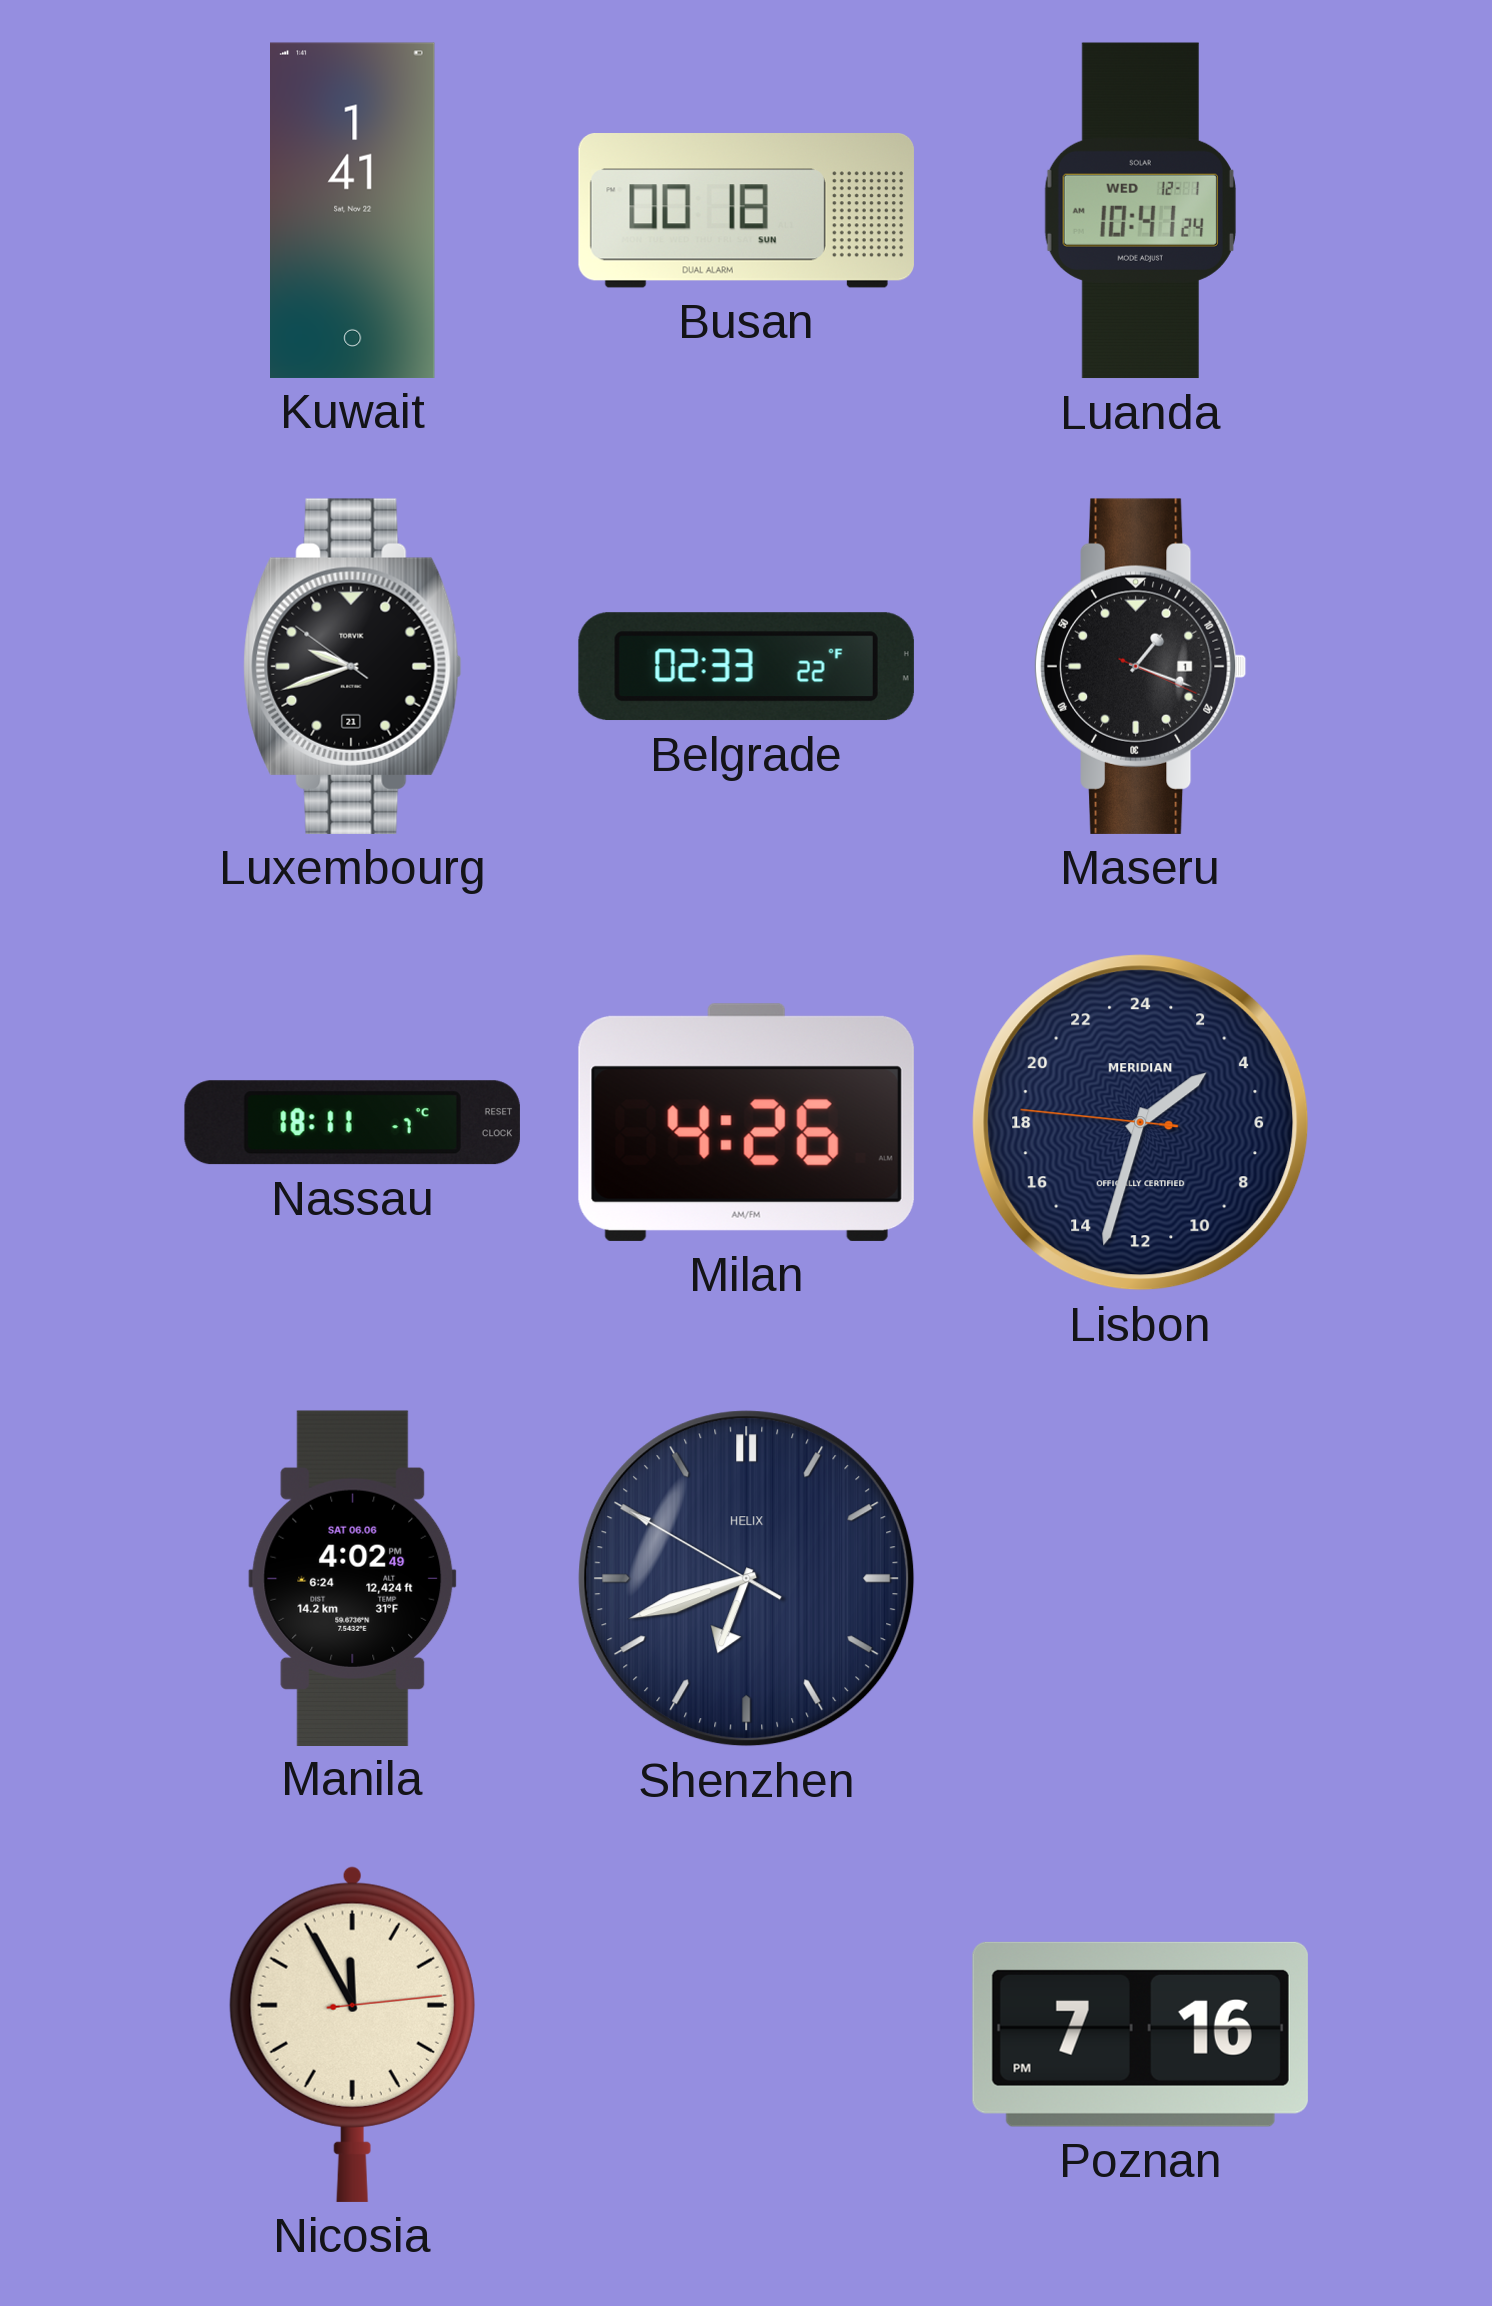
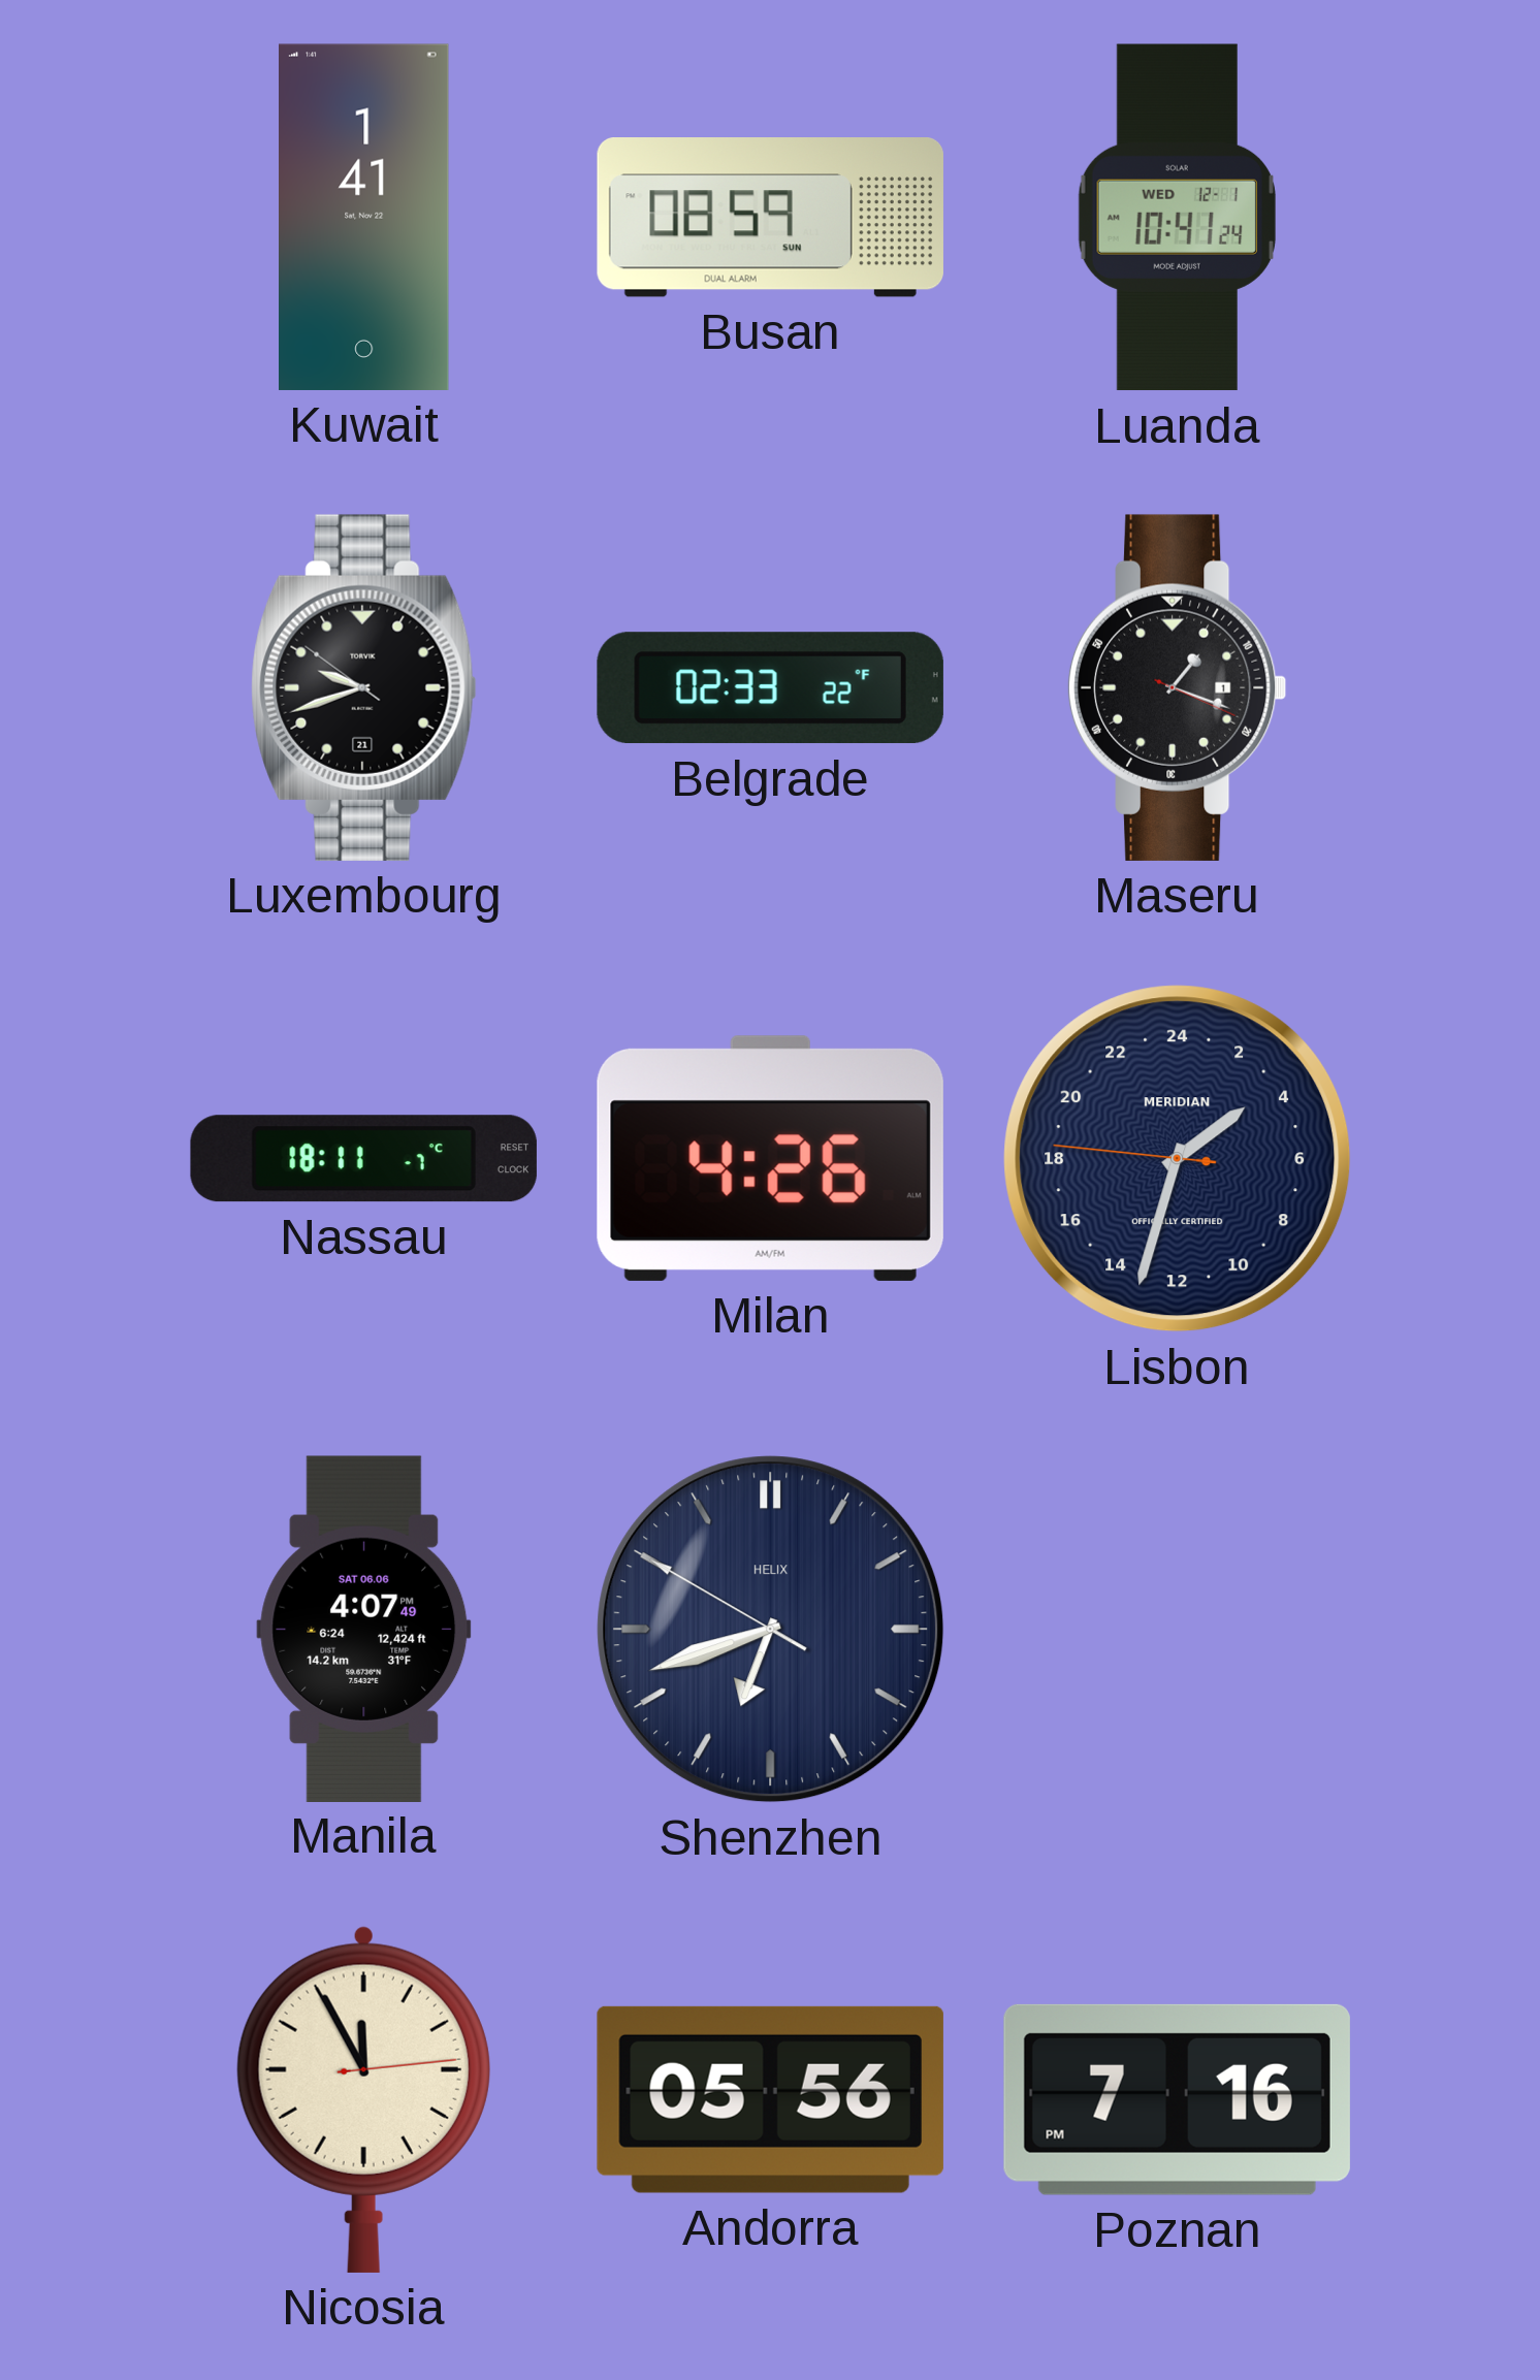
Busan: 00:18 -> 08:59 (770, 218)
Manila: 4:02 -> 4:07 (364, 1629)
Andorra: none -> 05:56 (770, 2099)
